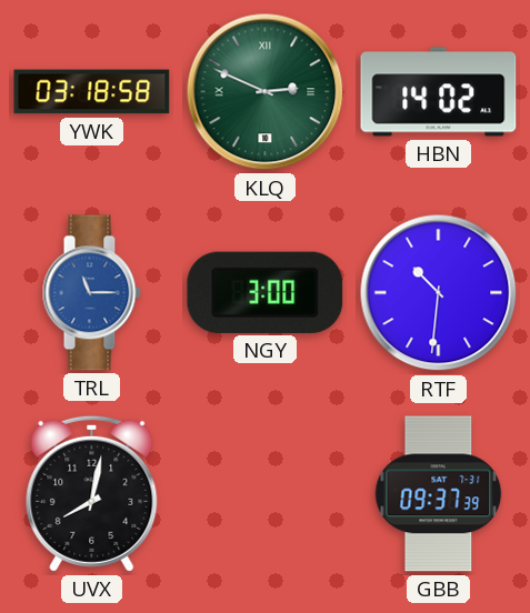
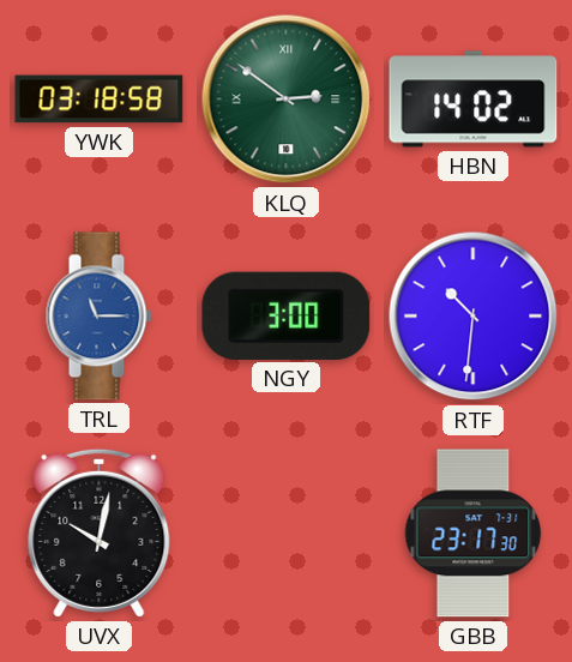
KLQ: 2:49 -> 2:51 (287, 100)
UVX: 8:02 -> 10:02 (100, 532)
GBB: 09:37 -> 23:17 (474, 534)
